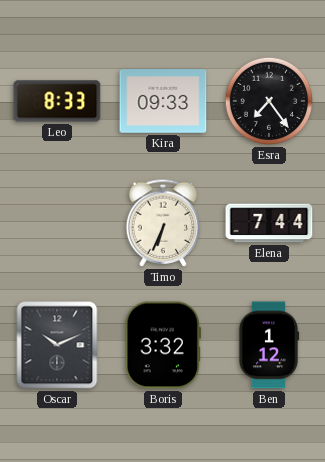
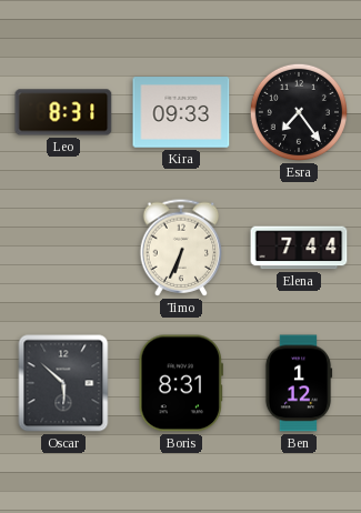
Leo: 8:33 -> 8:31 (63, 112)
Oscar: 10:11 -> 5:52 (63, 383)
Boris: 3:32 -> 8:31 (181, 383)
